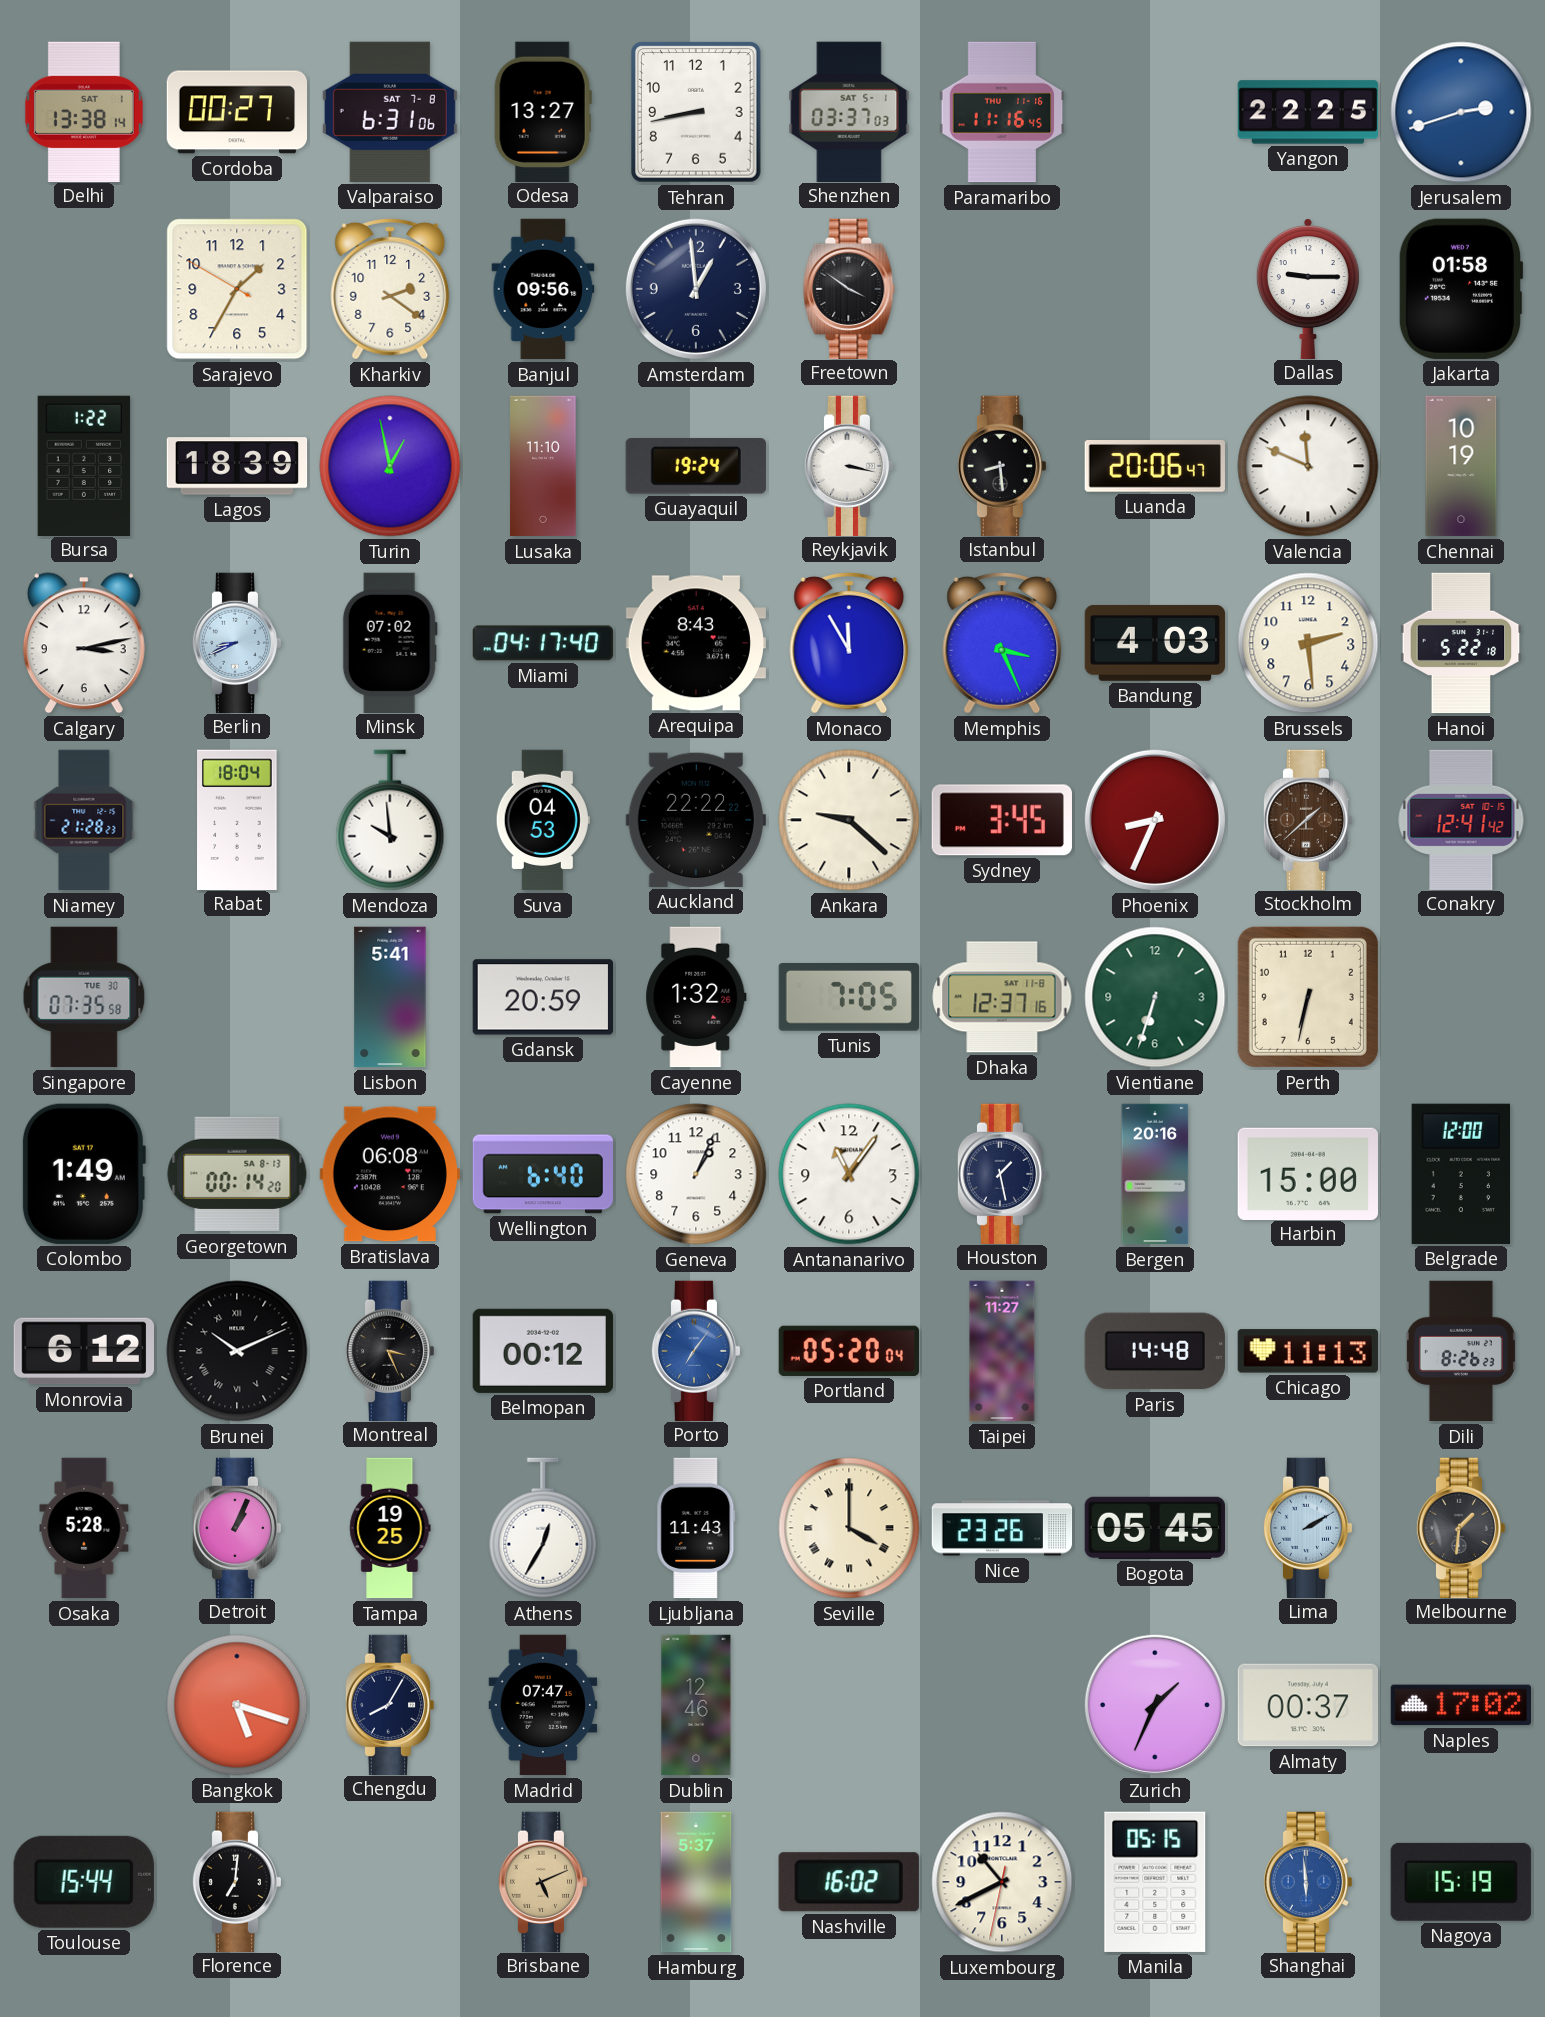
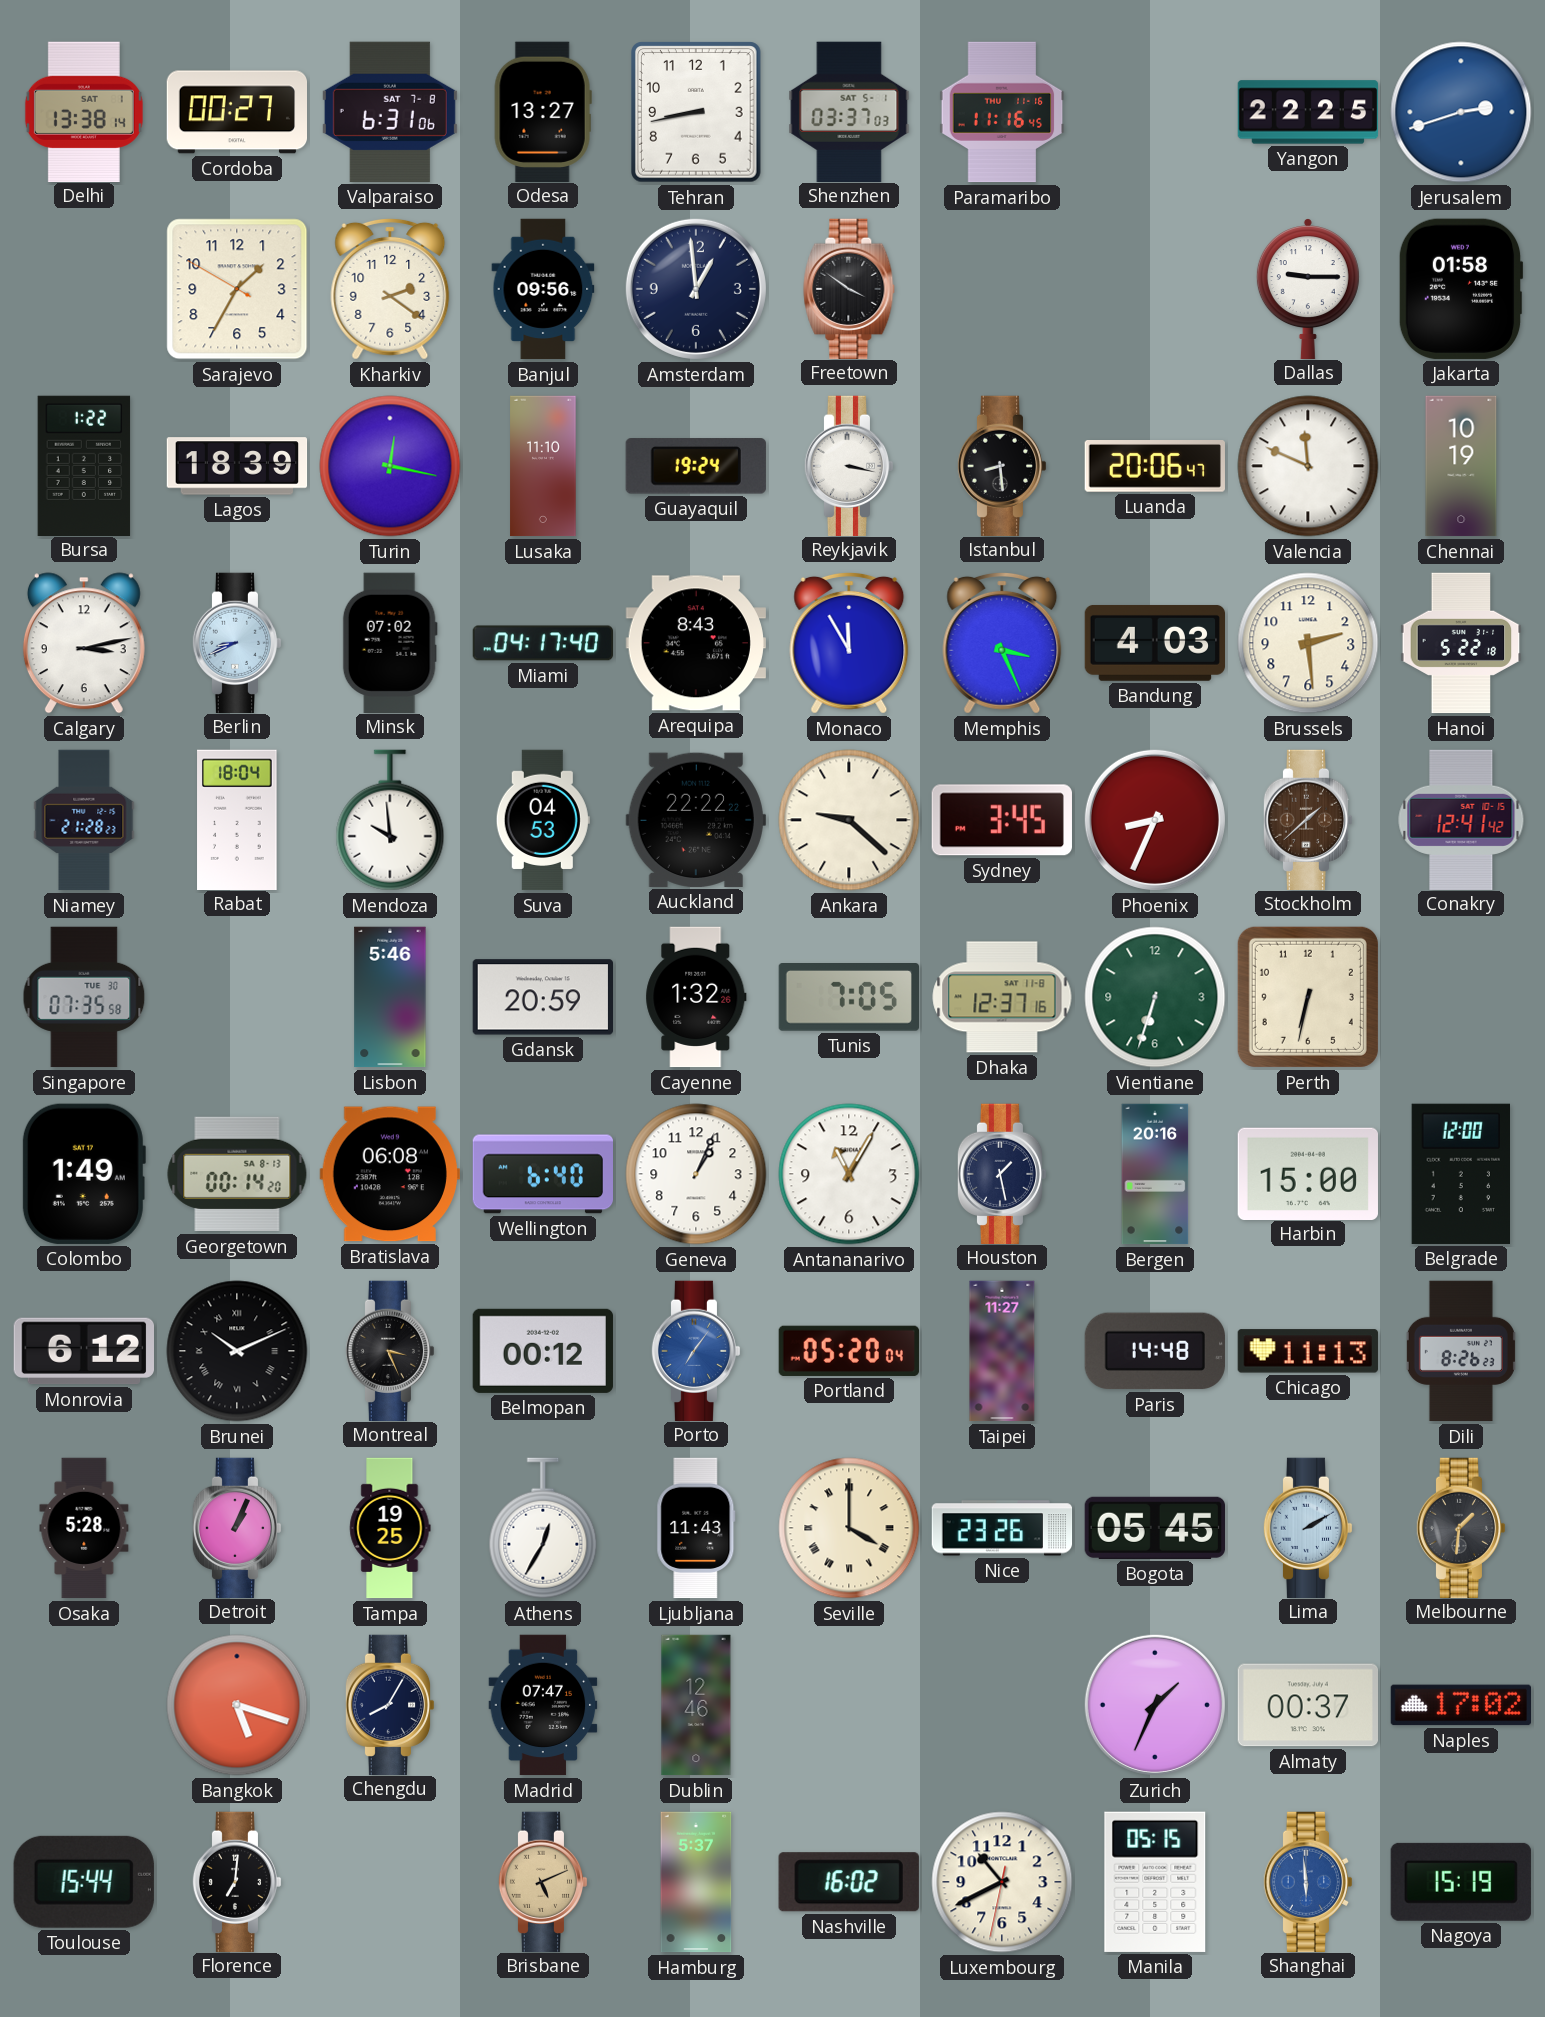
Turin: 12:58 -> 12:17 (390, 466)
Lisbon: 5:41 -> 5:46 (390, 997)
Antananarivo: 11:06 -> 11:05 (849, 1174)
